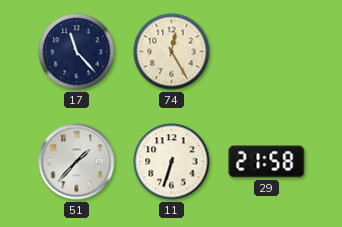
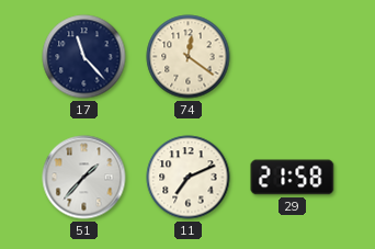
74: 12:25 -> 12:21 (189, 57)
11: 6:33 -> 7:11 (189, 178)
